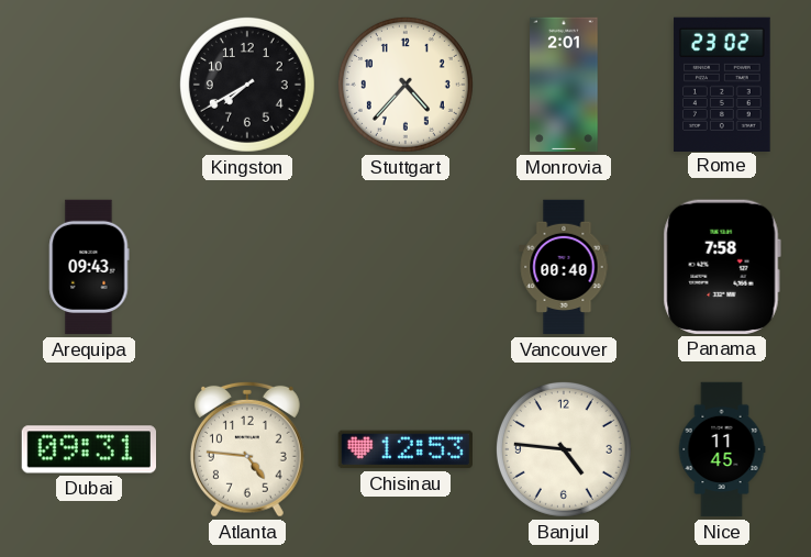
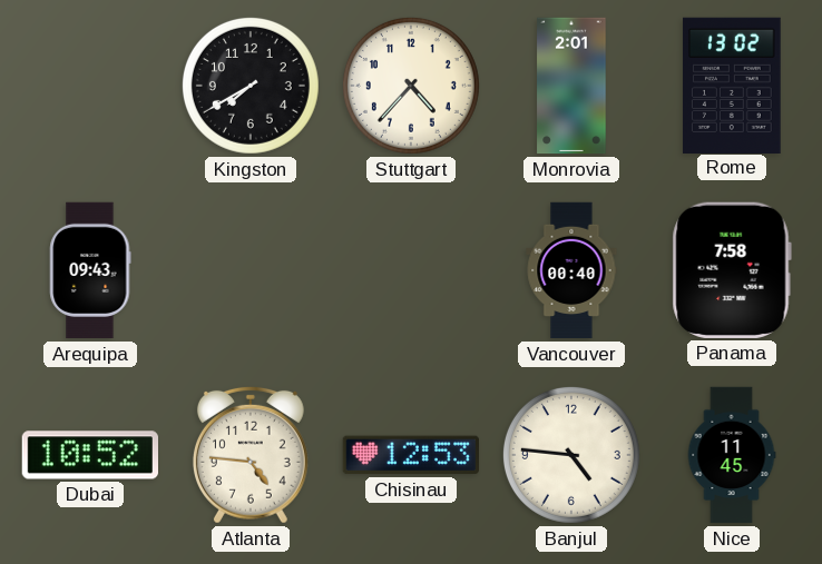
Rome: 23:02 -> 13:02 (732, 85)
Dubai: 09:31 -> 10:52 (89, 455)
